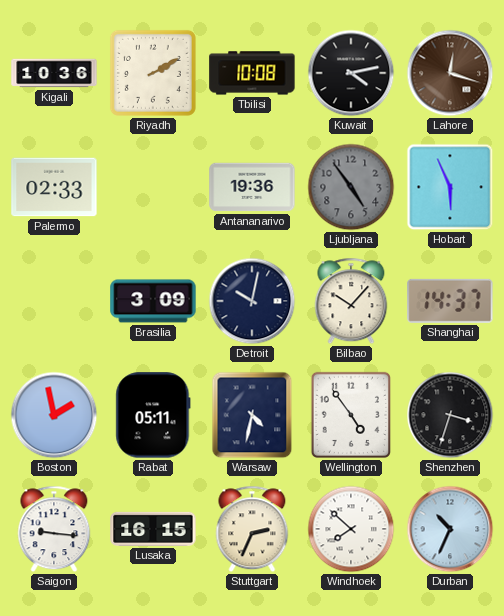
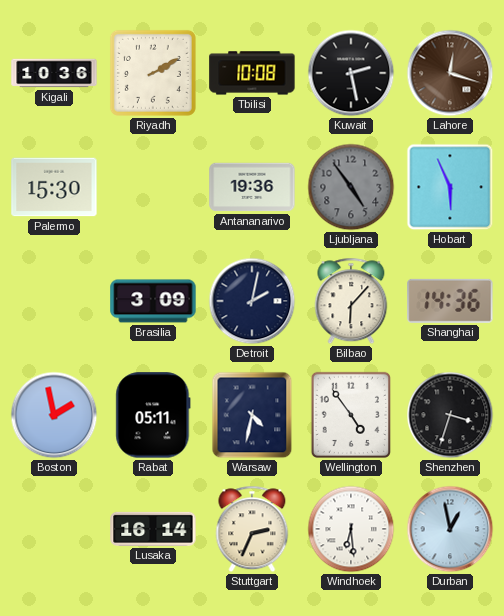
Kuwait: 4:13 -> 2:28 (351, 73)
Palermo: 02:33 -> 15:30 (54, 187)
Detroit: 10:02 -> 2:02 (252, 301)
Bilbao: 10:07 -> 6:07 (351, 301)
Shanghai: 14:37 -> 14:36 (450, 301)
Saigon: 9:16 -> none (54, 529)
Lusaka: 16:15 -> 16:14 (153, 529)
Windhoek: 7:52 -> 6:29 (351, 529)
Durban: 10:34 -> 12:58 (450, 529)
